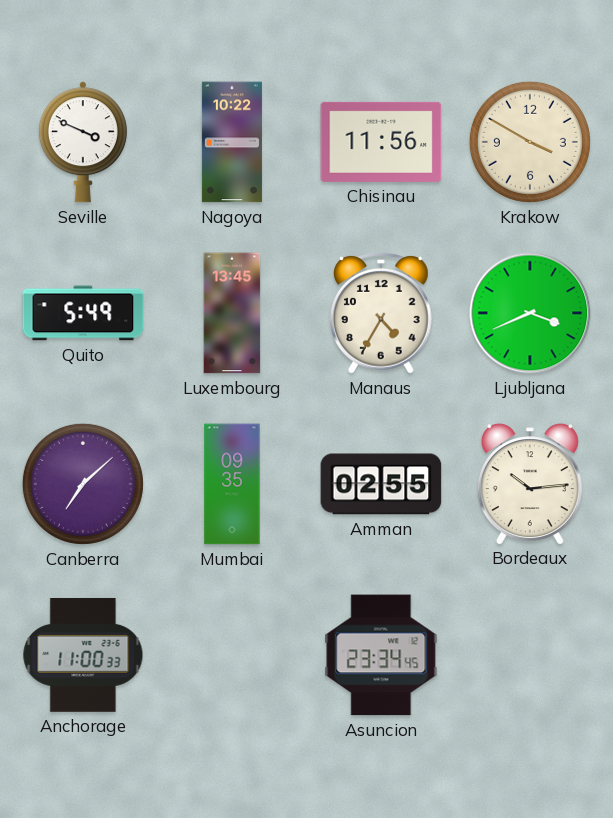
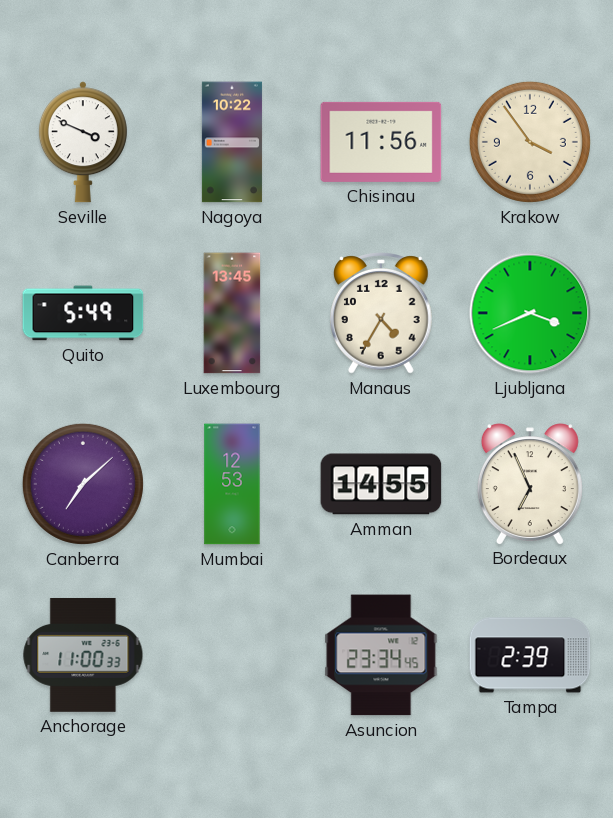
Krakow: 3:50 -> 3:54 (530, 142)
Mumbai: 09:35 -> 12:53 (232, 484)
Amman: 02:55 -> 14:55 (381, 484)
Bordeaux: 10:14 -> 6:56 (530, 484)
Tampa: none -> 2:39 (530, 655)
